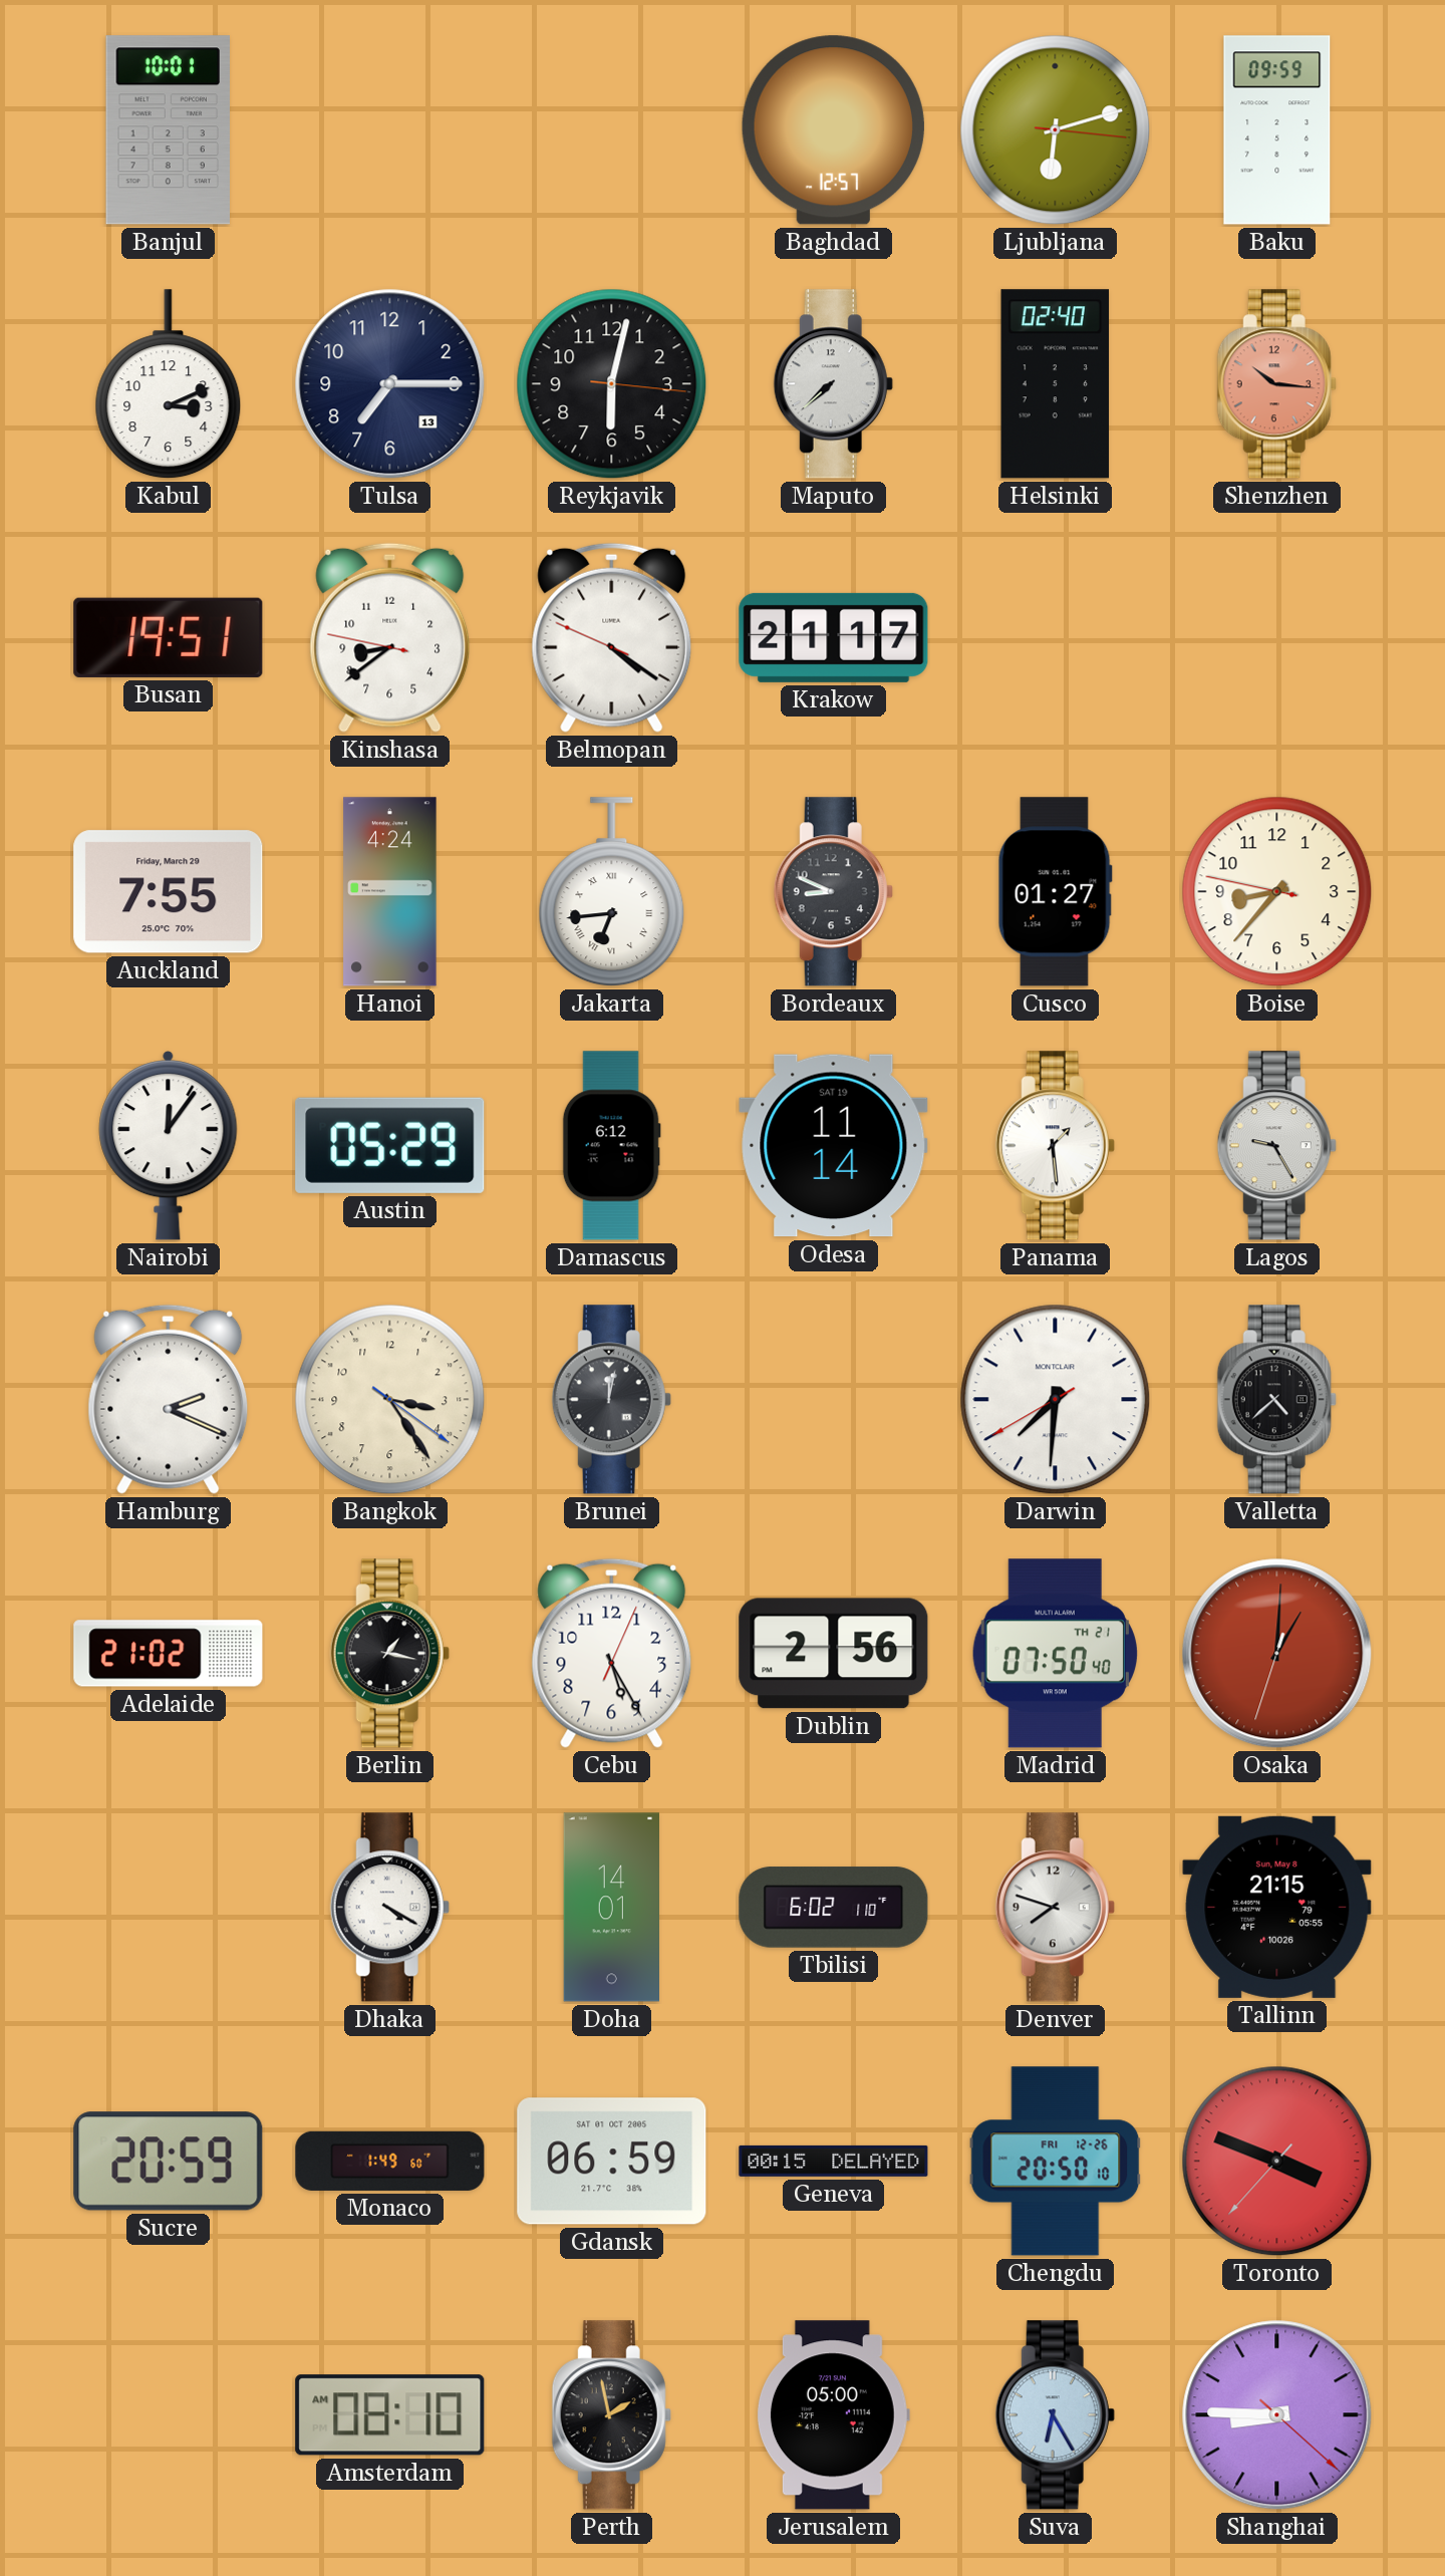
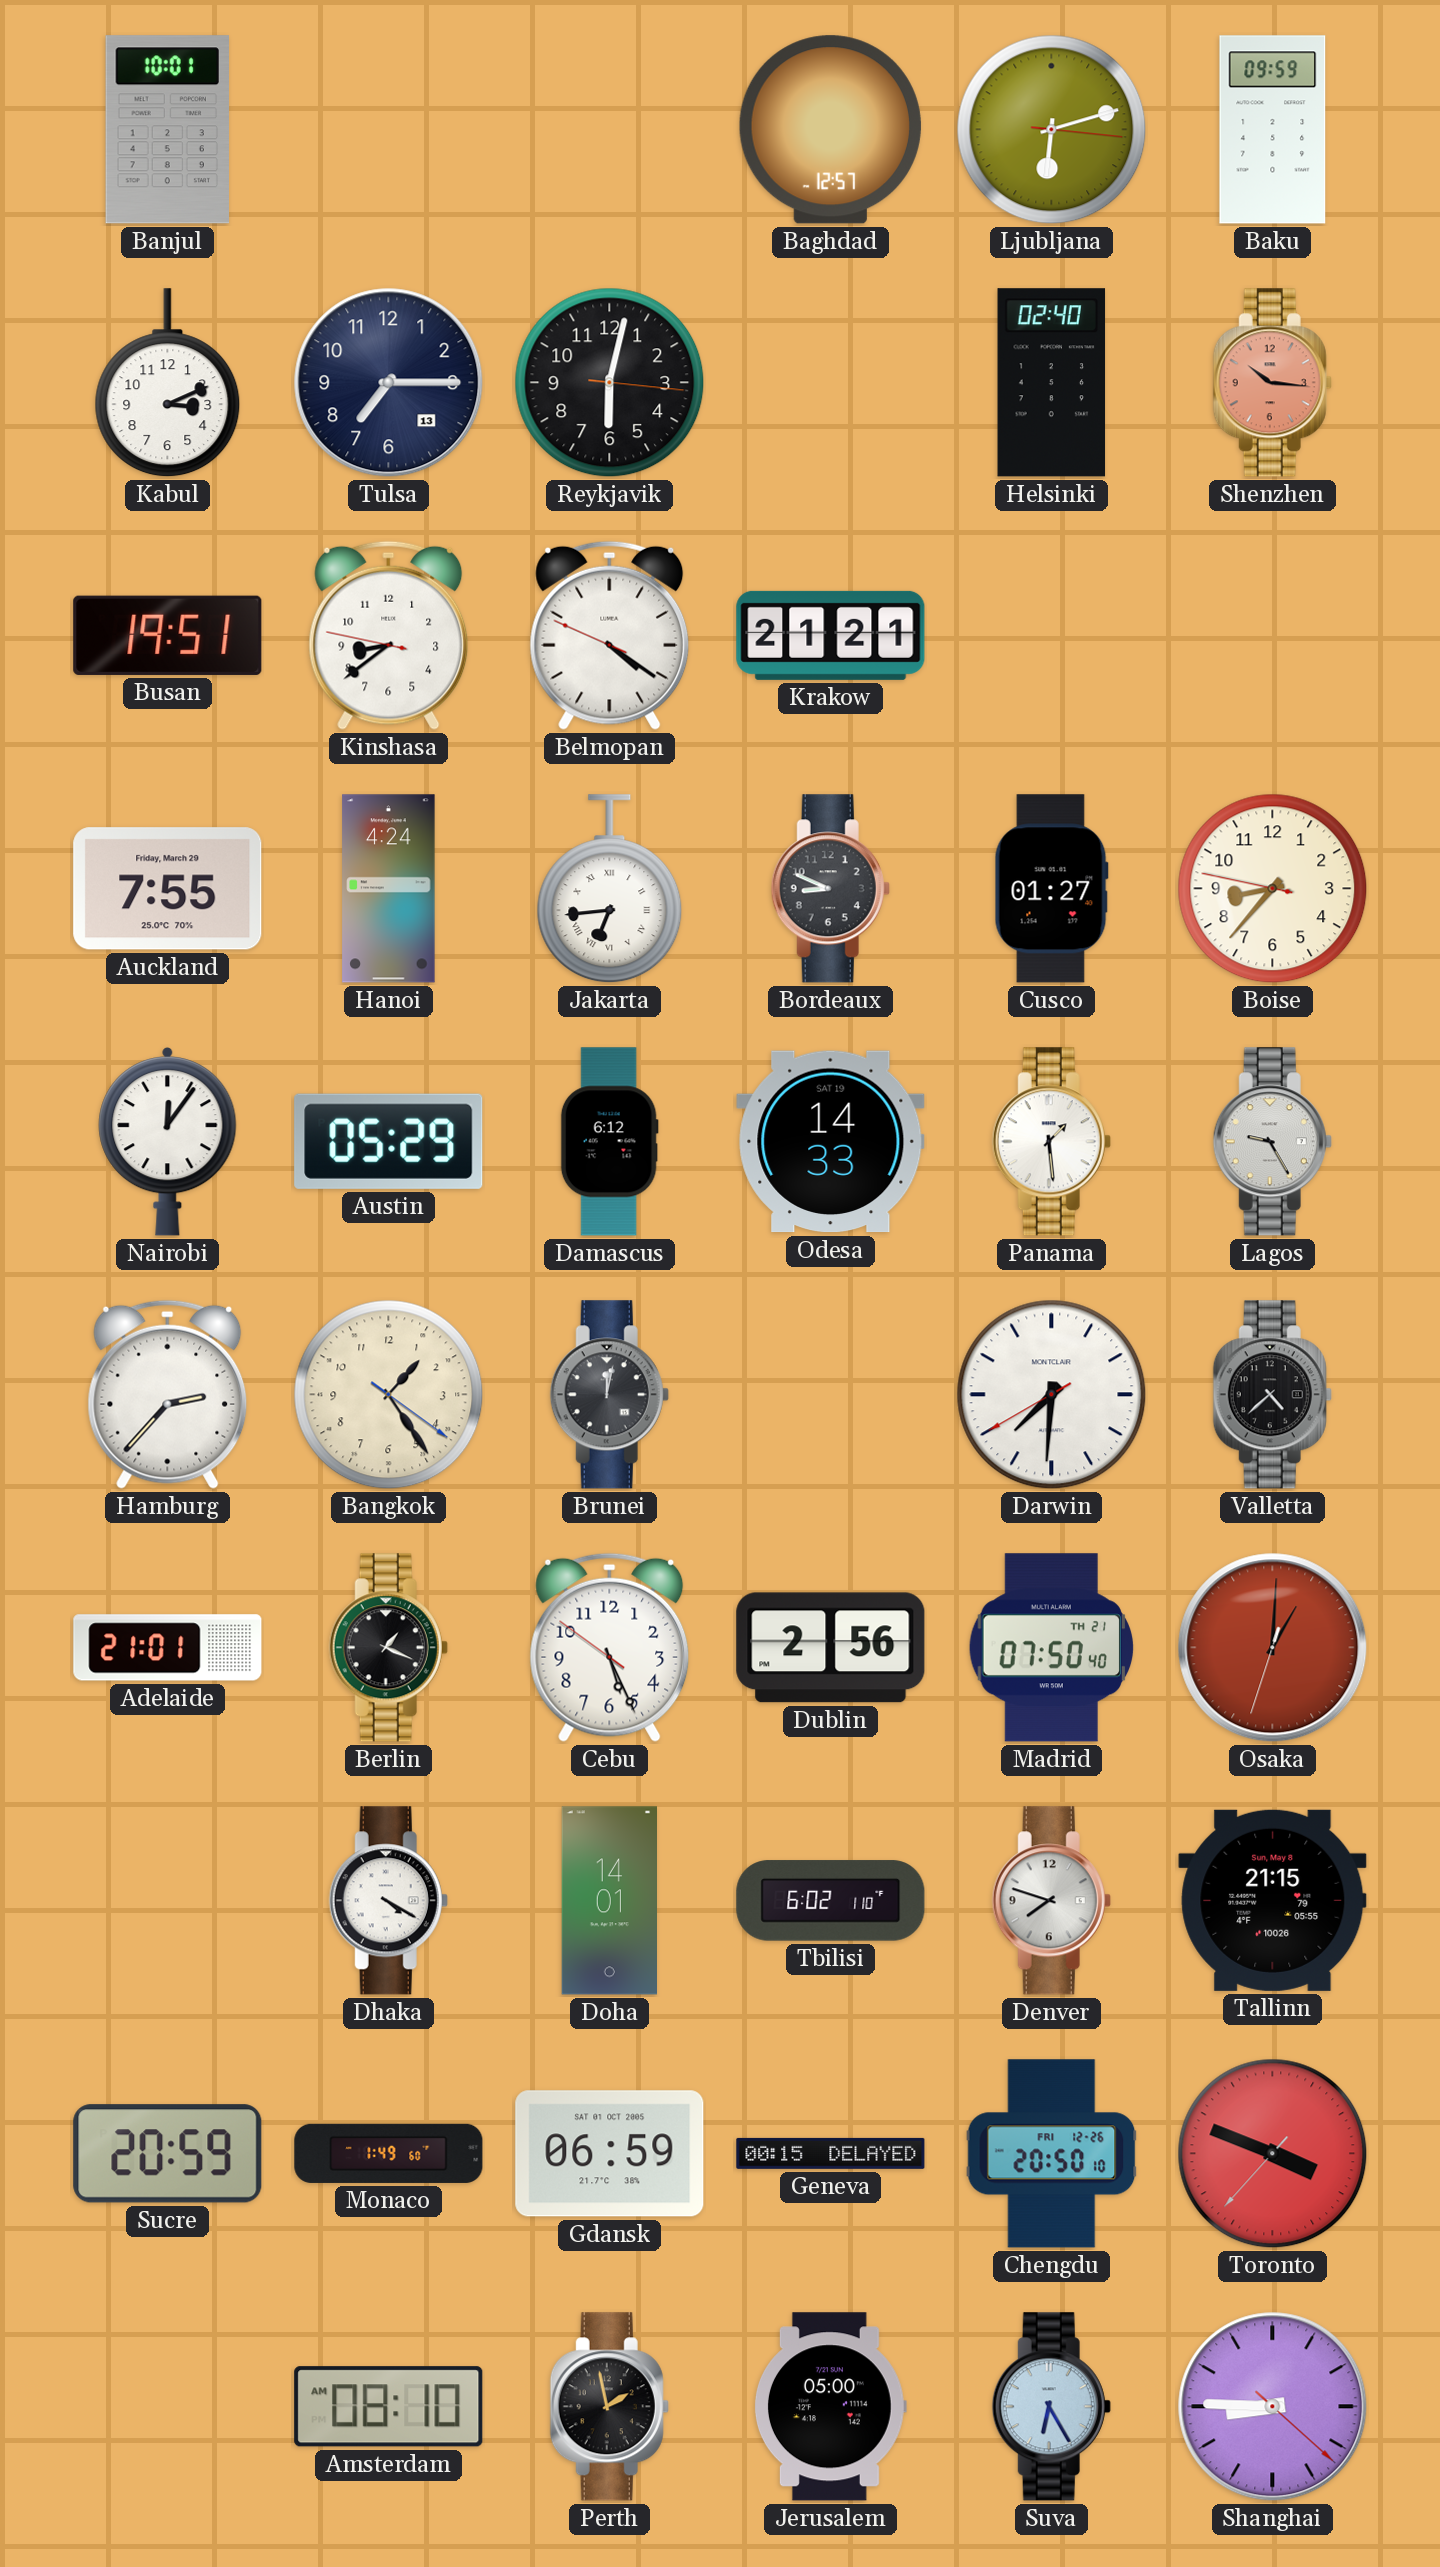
Maputo: 7:38 -> none (833, 384)
Krakow: 21:17 -> 21:21 (831, 635)
Odesa: 11:14 -> 14:33 (831, 1142)
Hamburg: 2:19 -> 2:37 (168, 1394)
Bangkok: 3:24 -> 1:24 (389, 1395)
Adelaide: 21:02 -> 21:01 (168, 1648)
Berlin: 1:17 -> 1:19 (388, 1648)
Cebu: 5:25:04 -> 5:25:51 (610, 1647)
